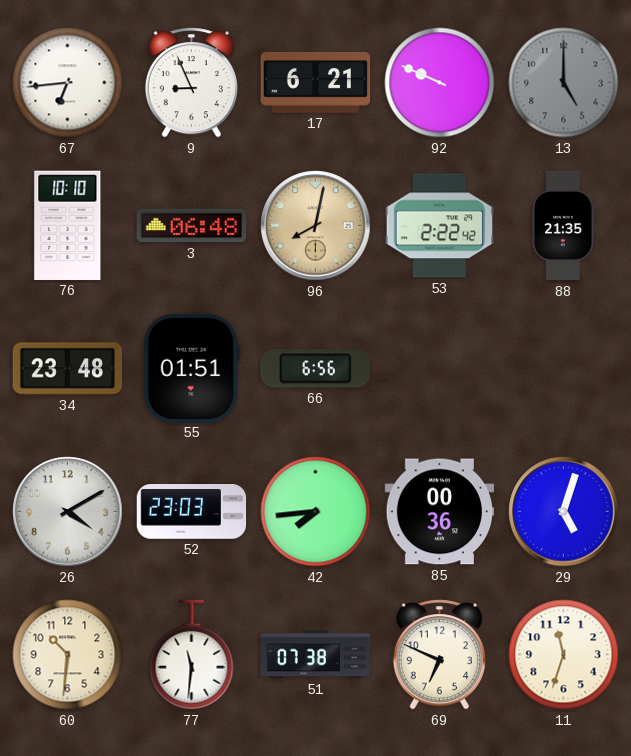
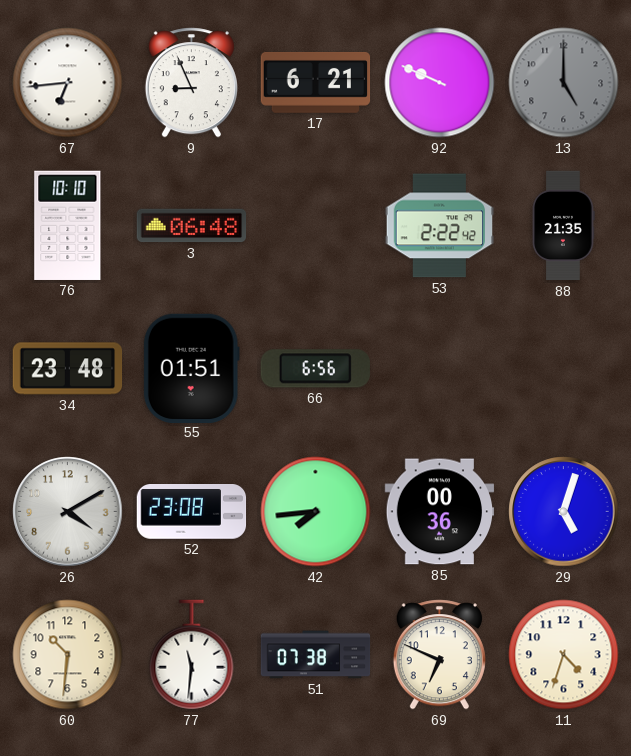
96: 8:02 -> none (316, 226)
52: 23:03 -> 23:08 (192, 512)
11: 11:33 -> 4:33 (564, 655)
